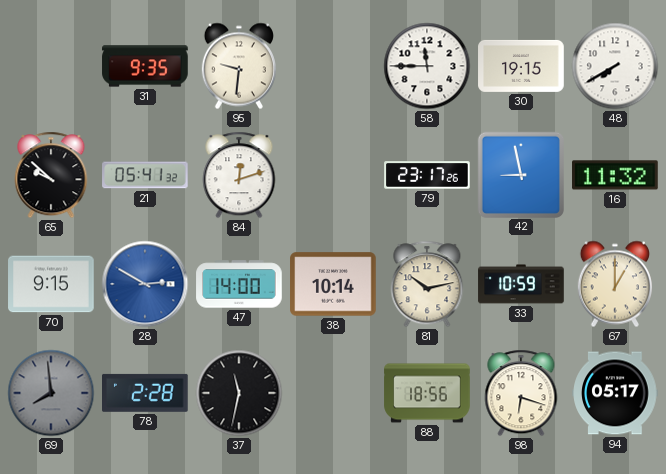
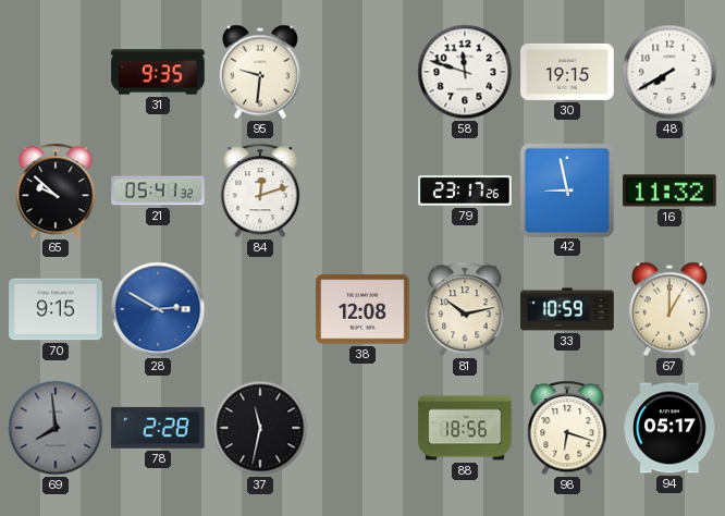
58: 11:45 -> 11:48 (465, 72)
47: 14:00 -> none (239, 284)
38: 10:14 -> 12:08 (362, 309)
